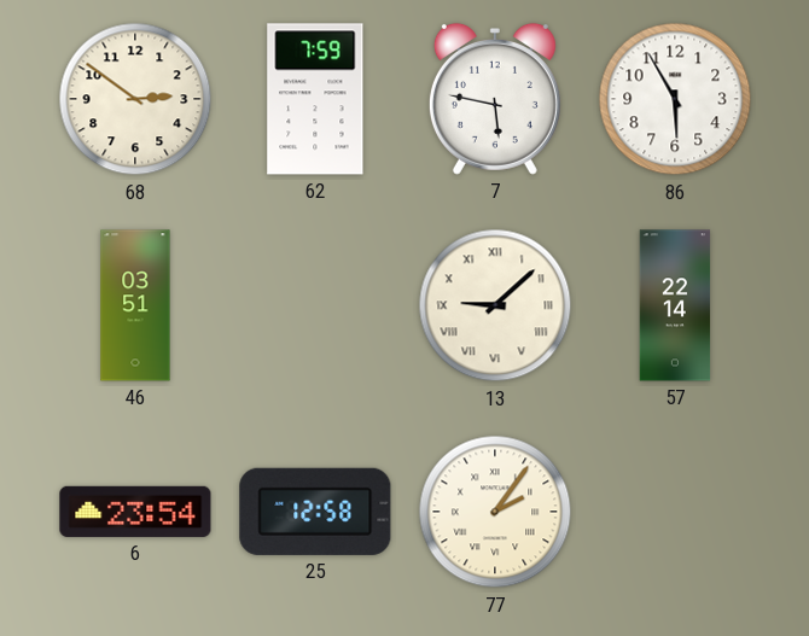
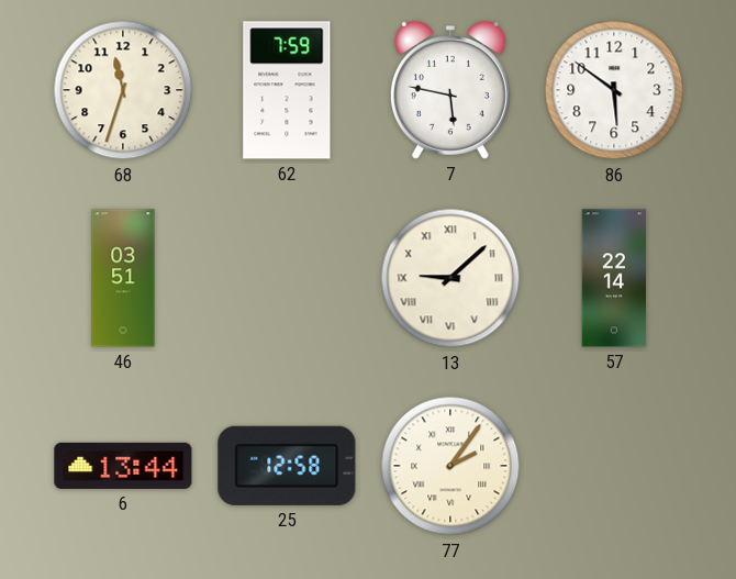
68: 2:51 -> 11:33 (123, 90)
86: 5:55 -> 5:51 (614, 90)
6: 23:54 -> 13:44 (123, 466)
